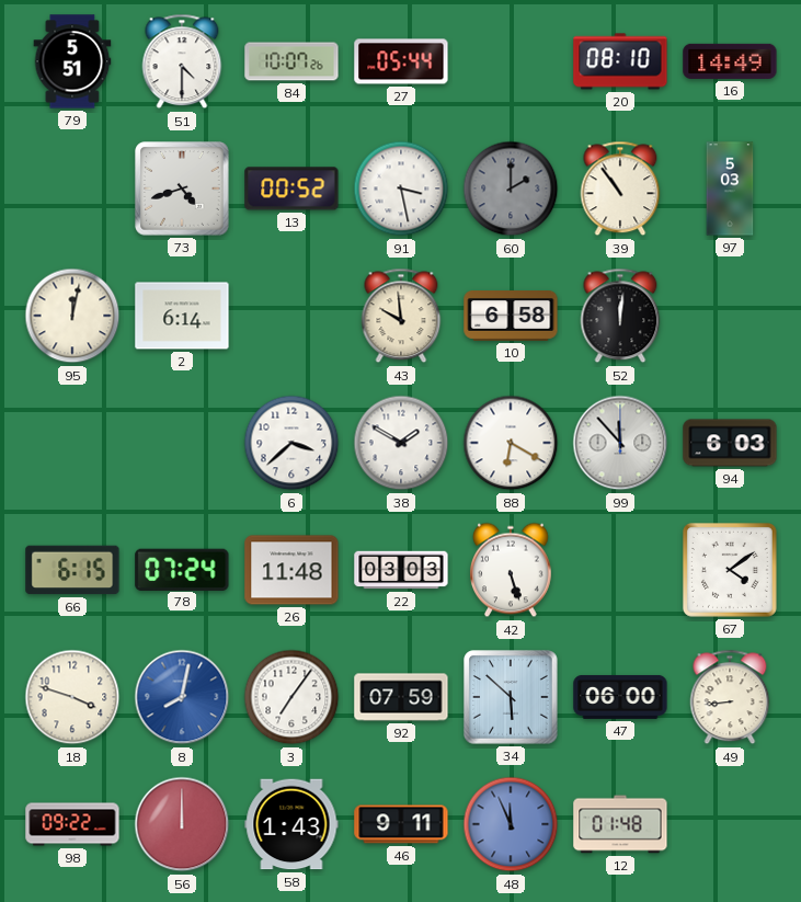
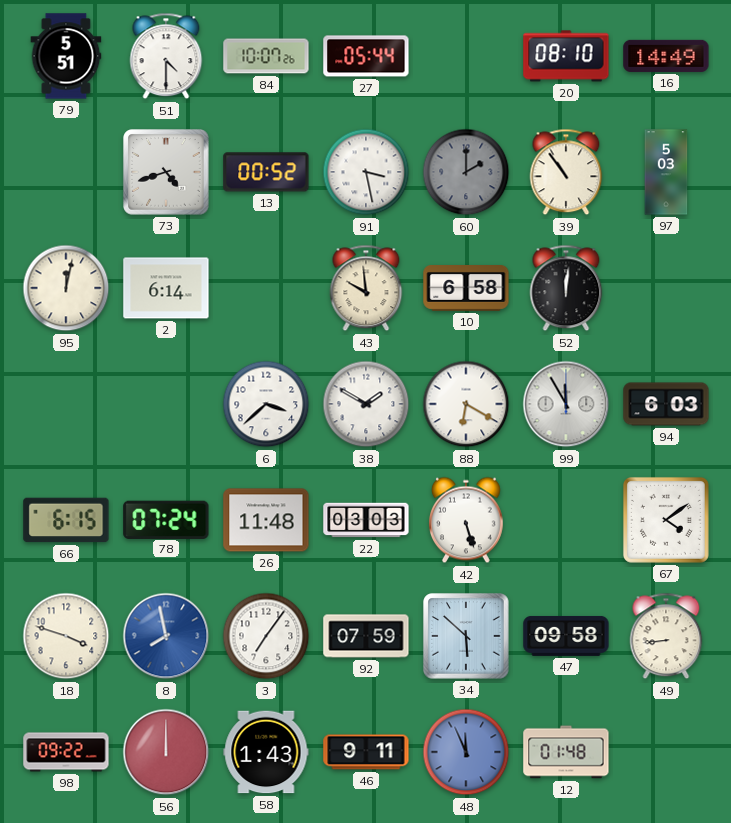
99: 11:53 -> 11:55 (566, 404)
8: 8:02 -> 7:58 (166, 636)
47: 06:00 -> 09:58 (566, 636)
